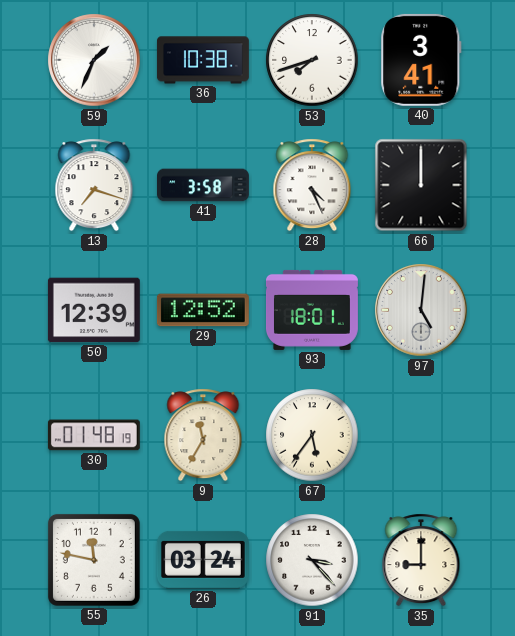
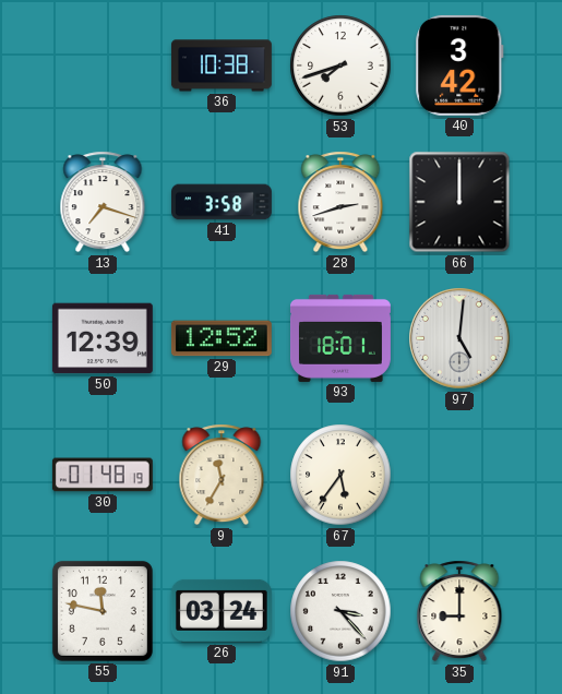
59: 1:34 -> none (94, 60)
40: 3:41 -> 3:42 (459, 65)
28: 4:26 -> 2:42 (340, 202)
